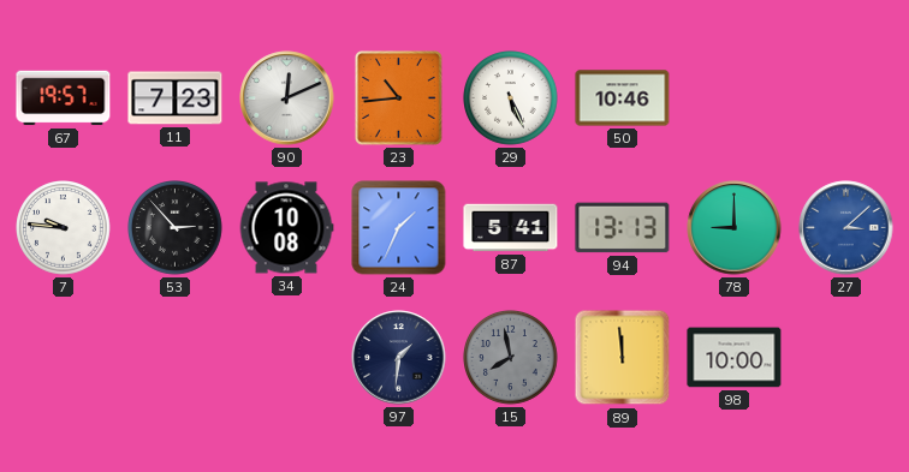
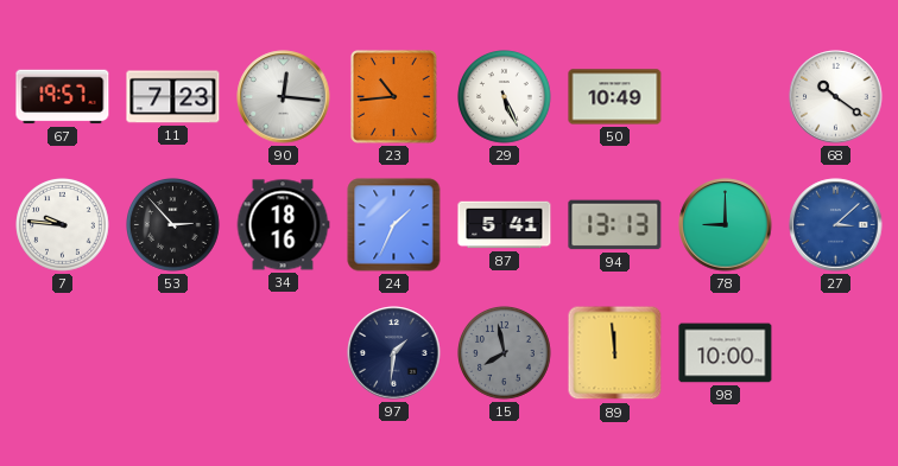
90: 12:11 -> 12:16 (284, 97)
50: 10:46 -> 10:49 (615, 97)
68: none -> 10:21 (836, 97)
34: 10:08 -> 18:16 (283, 225)
